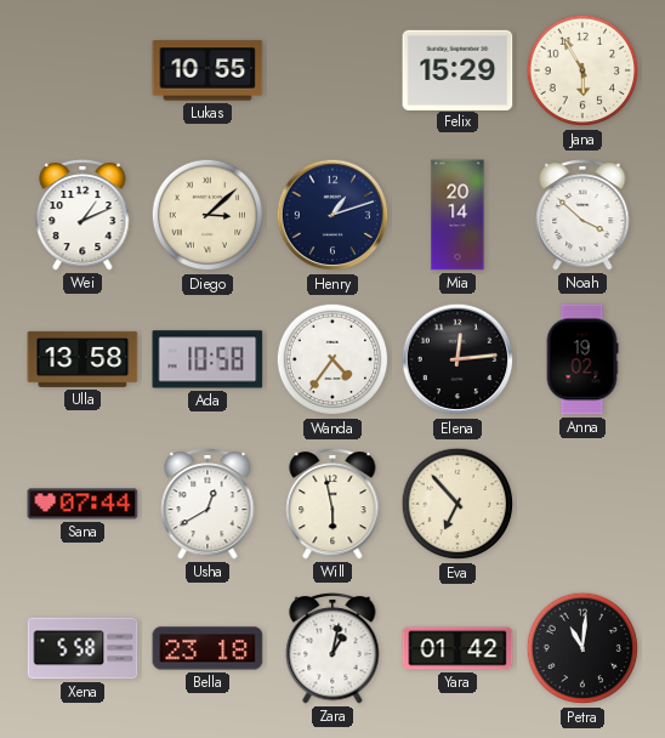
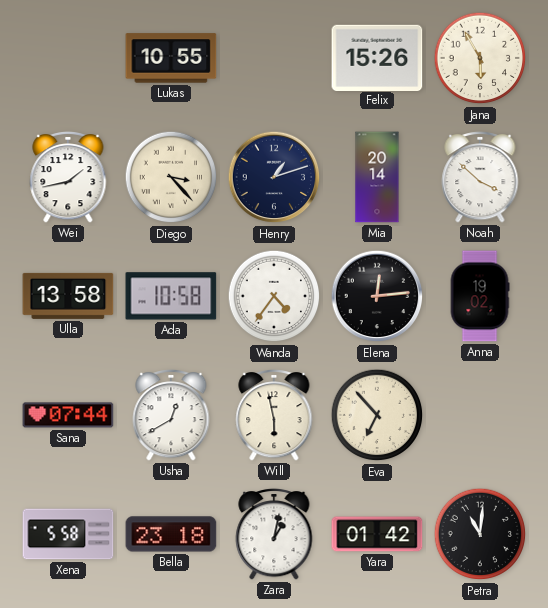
Felix: 15:29 -> 15:26 (377, 57)
Wei: 1:11 -> 1:43 (68, 177)
Diego: 3:08 -> 3:23 (171, 177)
